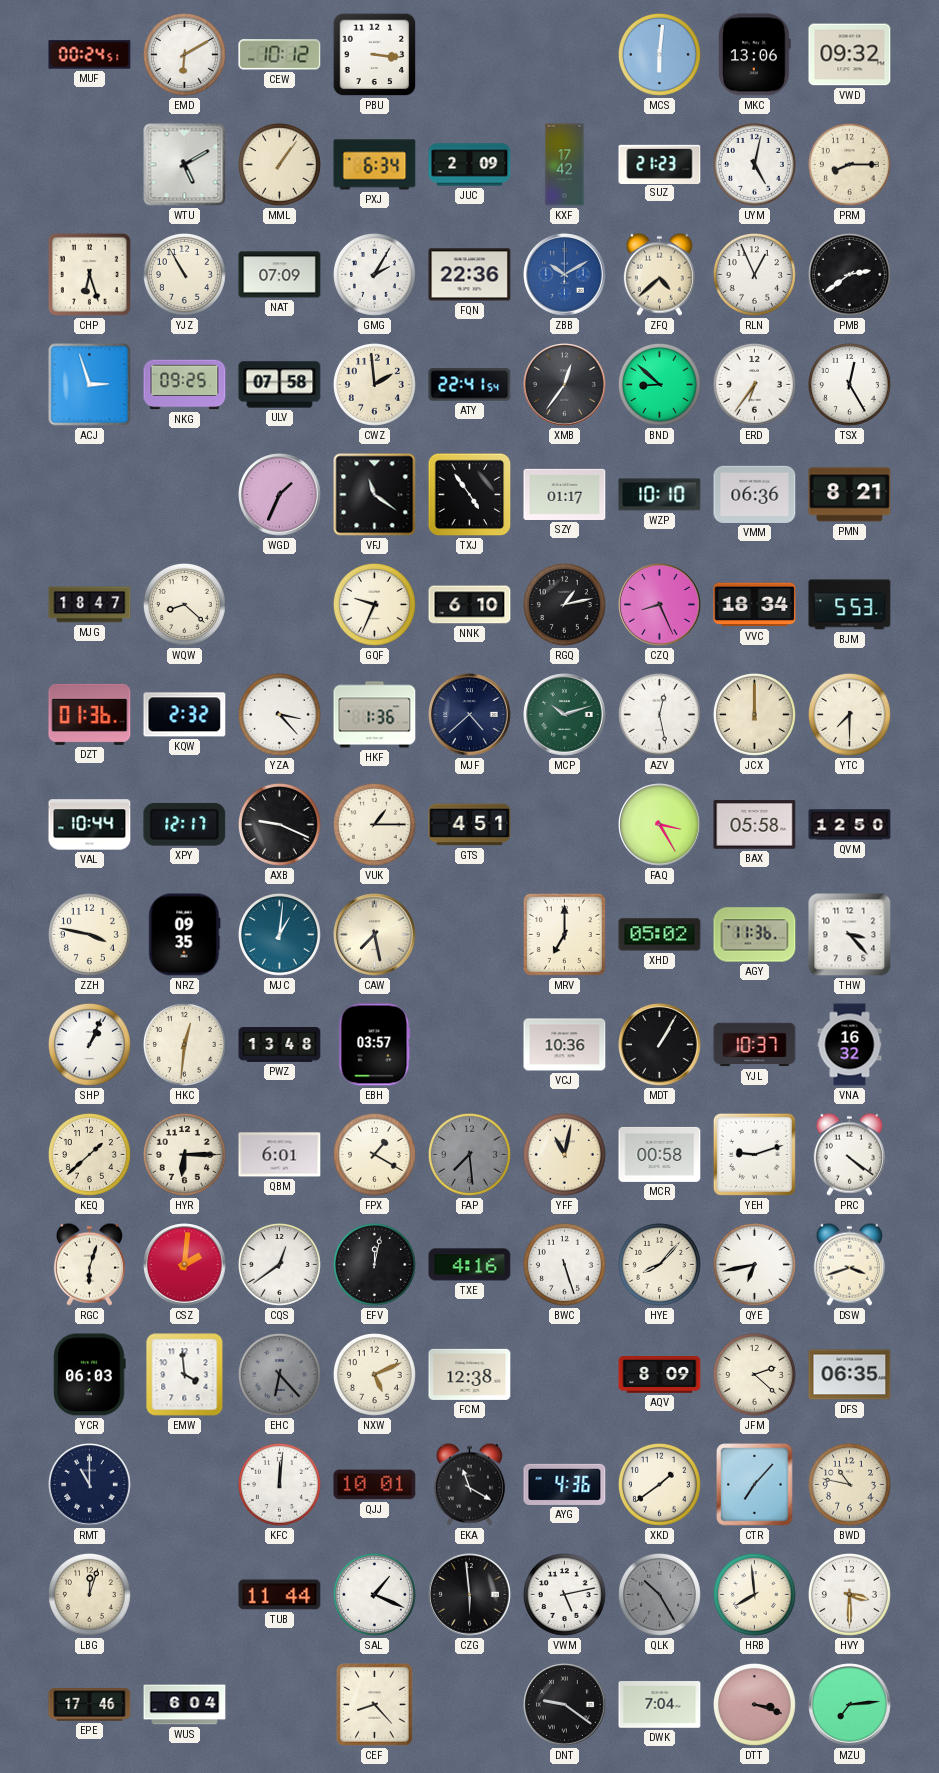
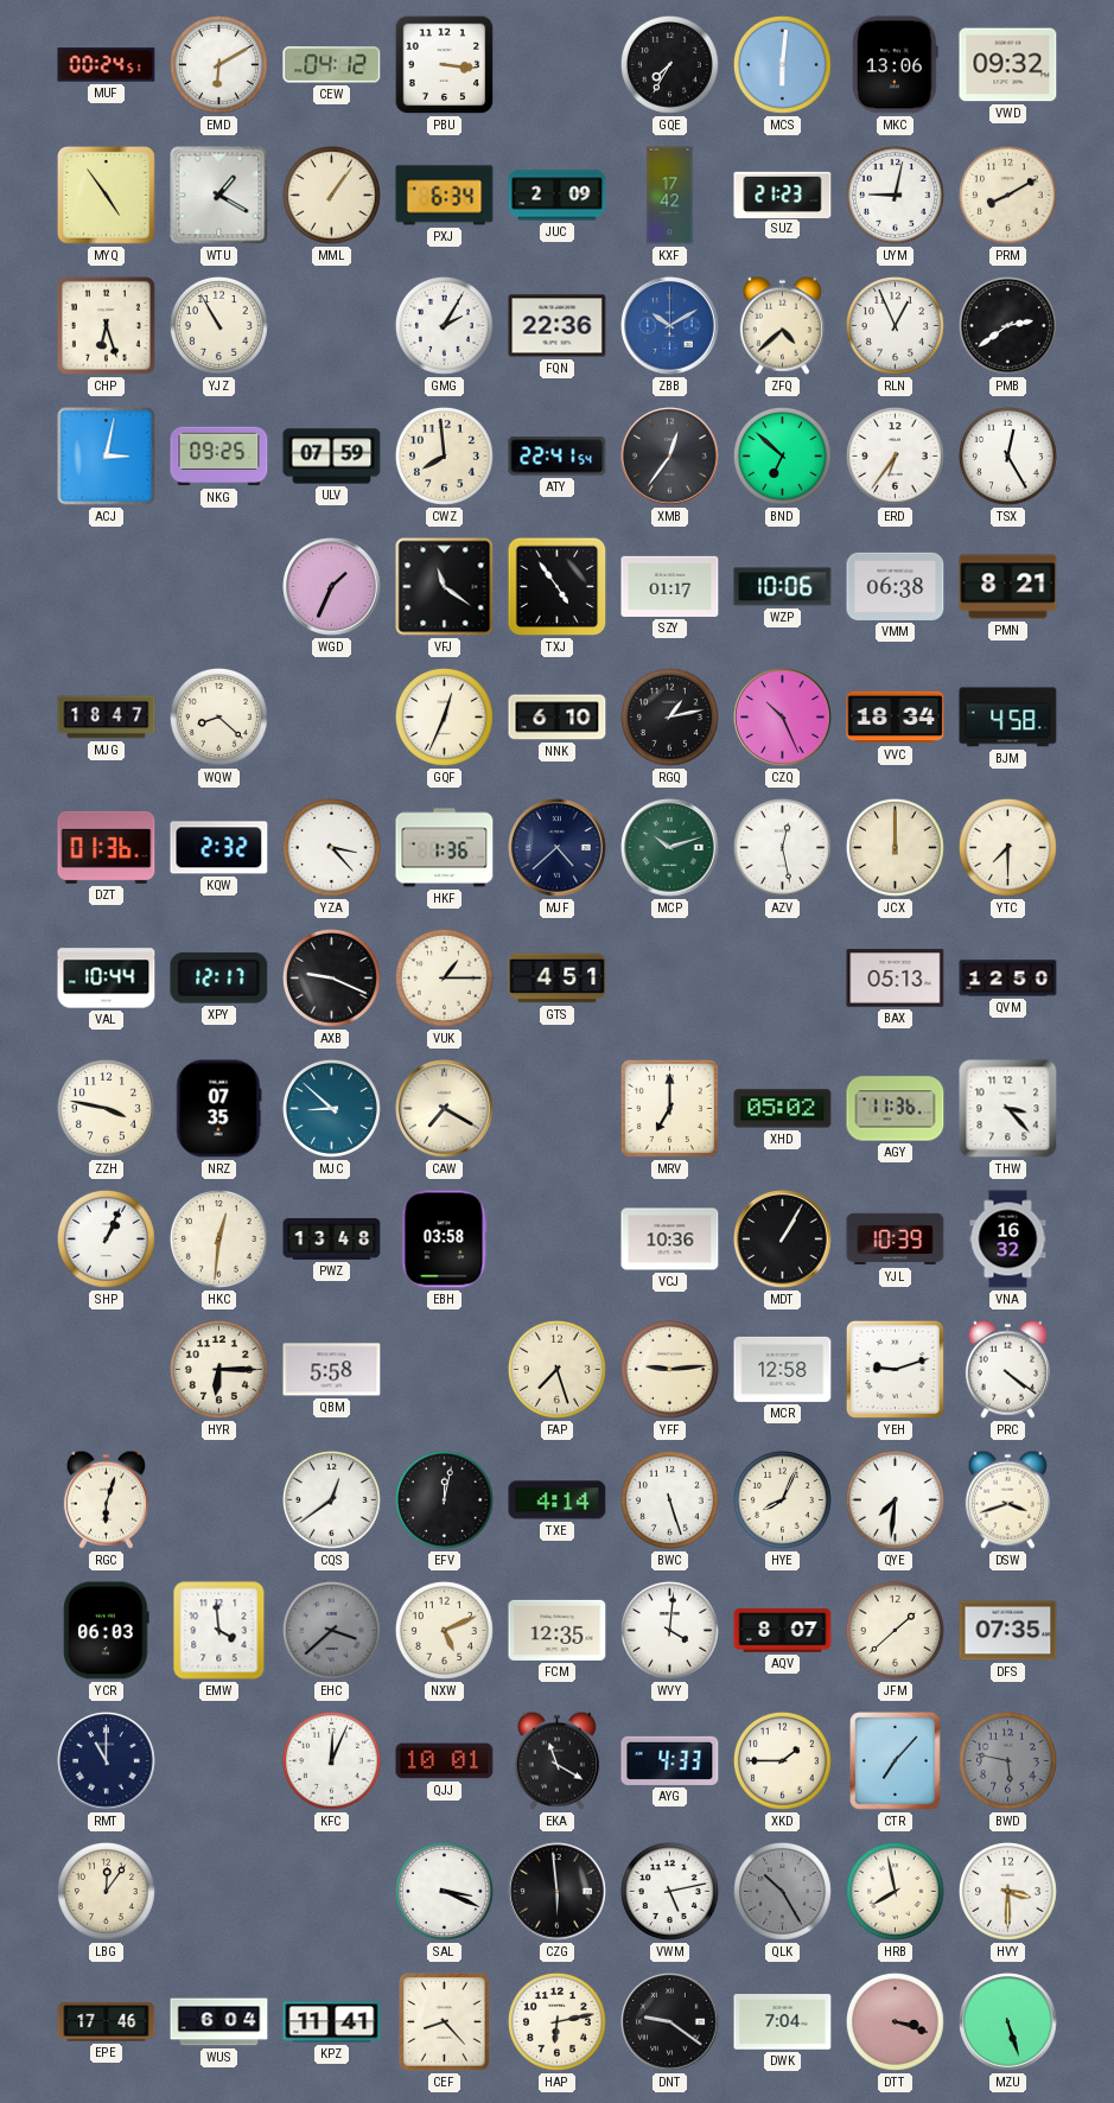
CEW: 10:12 -> 04:12 (332, 65)
GQE: none -> 7:35 (669, 64)
MYQ: none -> 4:54 (106, 195)
WTU: 5:10 -> 1:20 (219, 196)
UYM: 5:02 -> 9:02 (895, 195)
PRM: 8:15 -> 8:10 (1007, 195)
NAT: 07:09 -> none (280, 275)
ACJ: 2:57 -> 3:02 (107, 457)
ULV: 07:58 -> 07:59 (332, 457)
CWZ: 1:59 -> 7:59 (444, 455)
BND: 8:52 -> 6:52 (782, 455)
WZP: 10:10 -> 10:06 (783, 587)
VMM: 06:36 -> 06:38 (896, 586)
GQF: 9:34 -> 12:34 (444, 716)
CZQ: 8:26 -> 10:26 (783, 718)
BJM: 5:53 -> 4:58 (1008, 718)
FAQ: 3:25 -> none (660, 825)
BAX: 05:58 -> 05:13 (896, 979)
NRZ: 09:35 -> 07:35 (219, 1109)
MJC: 1:01 -> 8:52 (331, 1108)
CAW: 7:28 -> 7:20 (445, 1109)
EBH: 03:57 -> 03:58 (445, 1240)
YJL: 10:37 -> 10:39 (896, 1240)
KEQ: 1:38 -> none (89, 1154)
QBM: 6:01 -> 5:58 (332, 1370)
FPX: 1:20 -> none (374, 1154)
FAP: 7:29 -> 7:27 (556, 1369)
FAP dial: grey -> cream (556, 1369)
YFF: 11:02 -> 9:14 (669, 1369)
MCR: 00:58 -> 12:58 (783, 1369)
CSZ: 2:01 -> none (185, 1265)
TXE: 4:16 -> 4:14 (558, 1500)
HYE: 8:07 -> 8:04 (782, 1499)
QYE: 6:43 -> 7:31 (895, 1499)
EHC: 6:23 -> 3:38 (331, 1630)
FCM: 12:38 -> 12:35 (558, 1630)
WVY: none -> 4:01 (669, 1630)
AQV: 8:09 -> 8:07 (783, 1631)
JFM: 2:22 -> 1:38 (895, 1630)
DFS: 06:35 -> 07:35 (1008, 1631)
KFC: 12:01 -> 12:04 (331, 1760)
AYG: 4:36 -> 4:33 (670, 1760)
XKD: 1:39 -> 1:45 (782, 1760)
BWD: 10:47 -> 5:47 (1007, 1760)
BWD dial: cream -> grey (1007, 1760)
LBG: 12:03 -> 12:06 (106, 1891)
TUB: 11:44 -> none (280, 1595)
SAL: 1:19 -> 3:19 (444, 1891)
HRB: 7:59 -> 7:58 (895, 1891)
KPZ: none -> 11:41 (332, 2022)
HAP: none -> 6:13 (556, 2021)
MZU: 7:14 -> 5:27 (1008, 2022)
